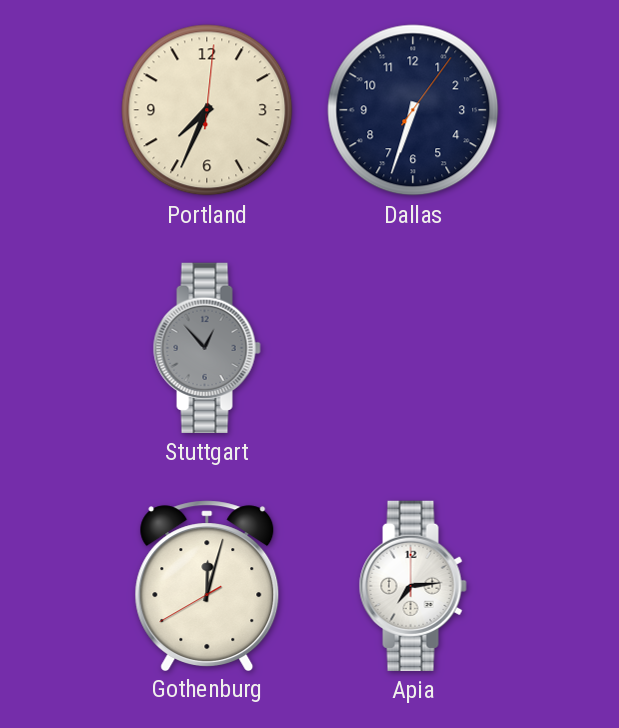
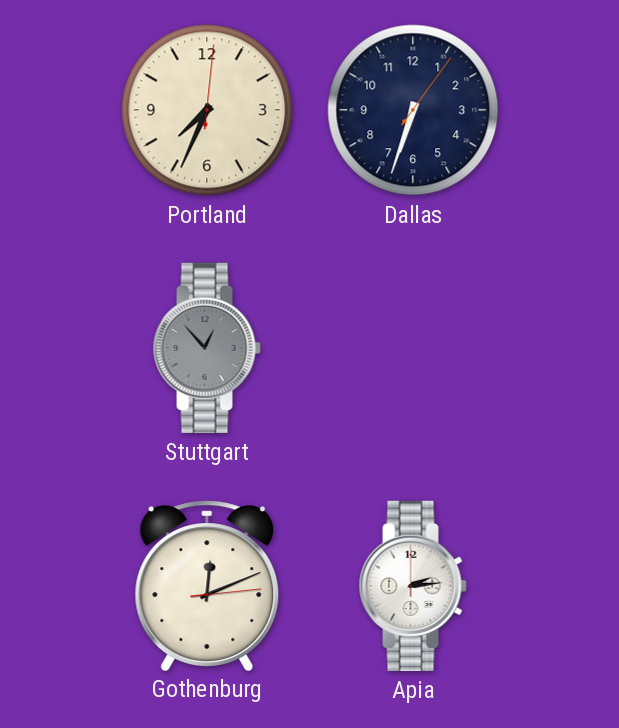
Gothenburg: 12:02 -> 12:11 (207, 585)
Apia: 7:14 -> 2:14 (413, 586)
